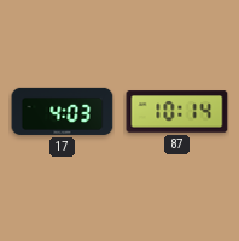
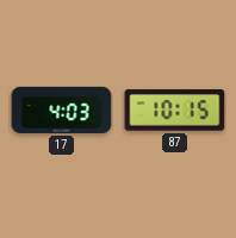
87: 10:14 -> 10:15 (175, 111)
